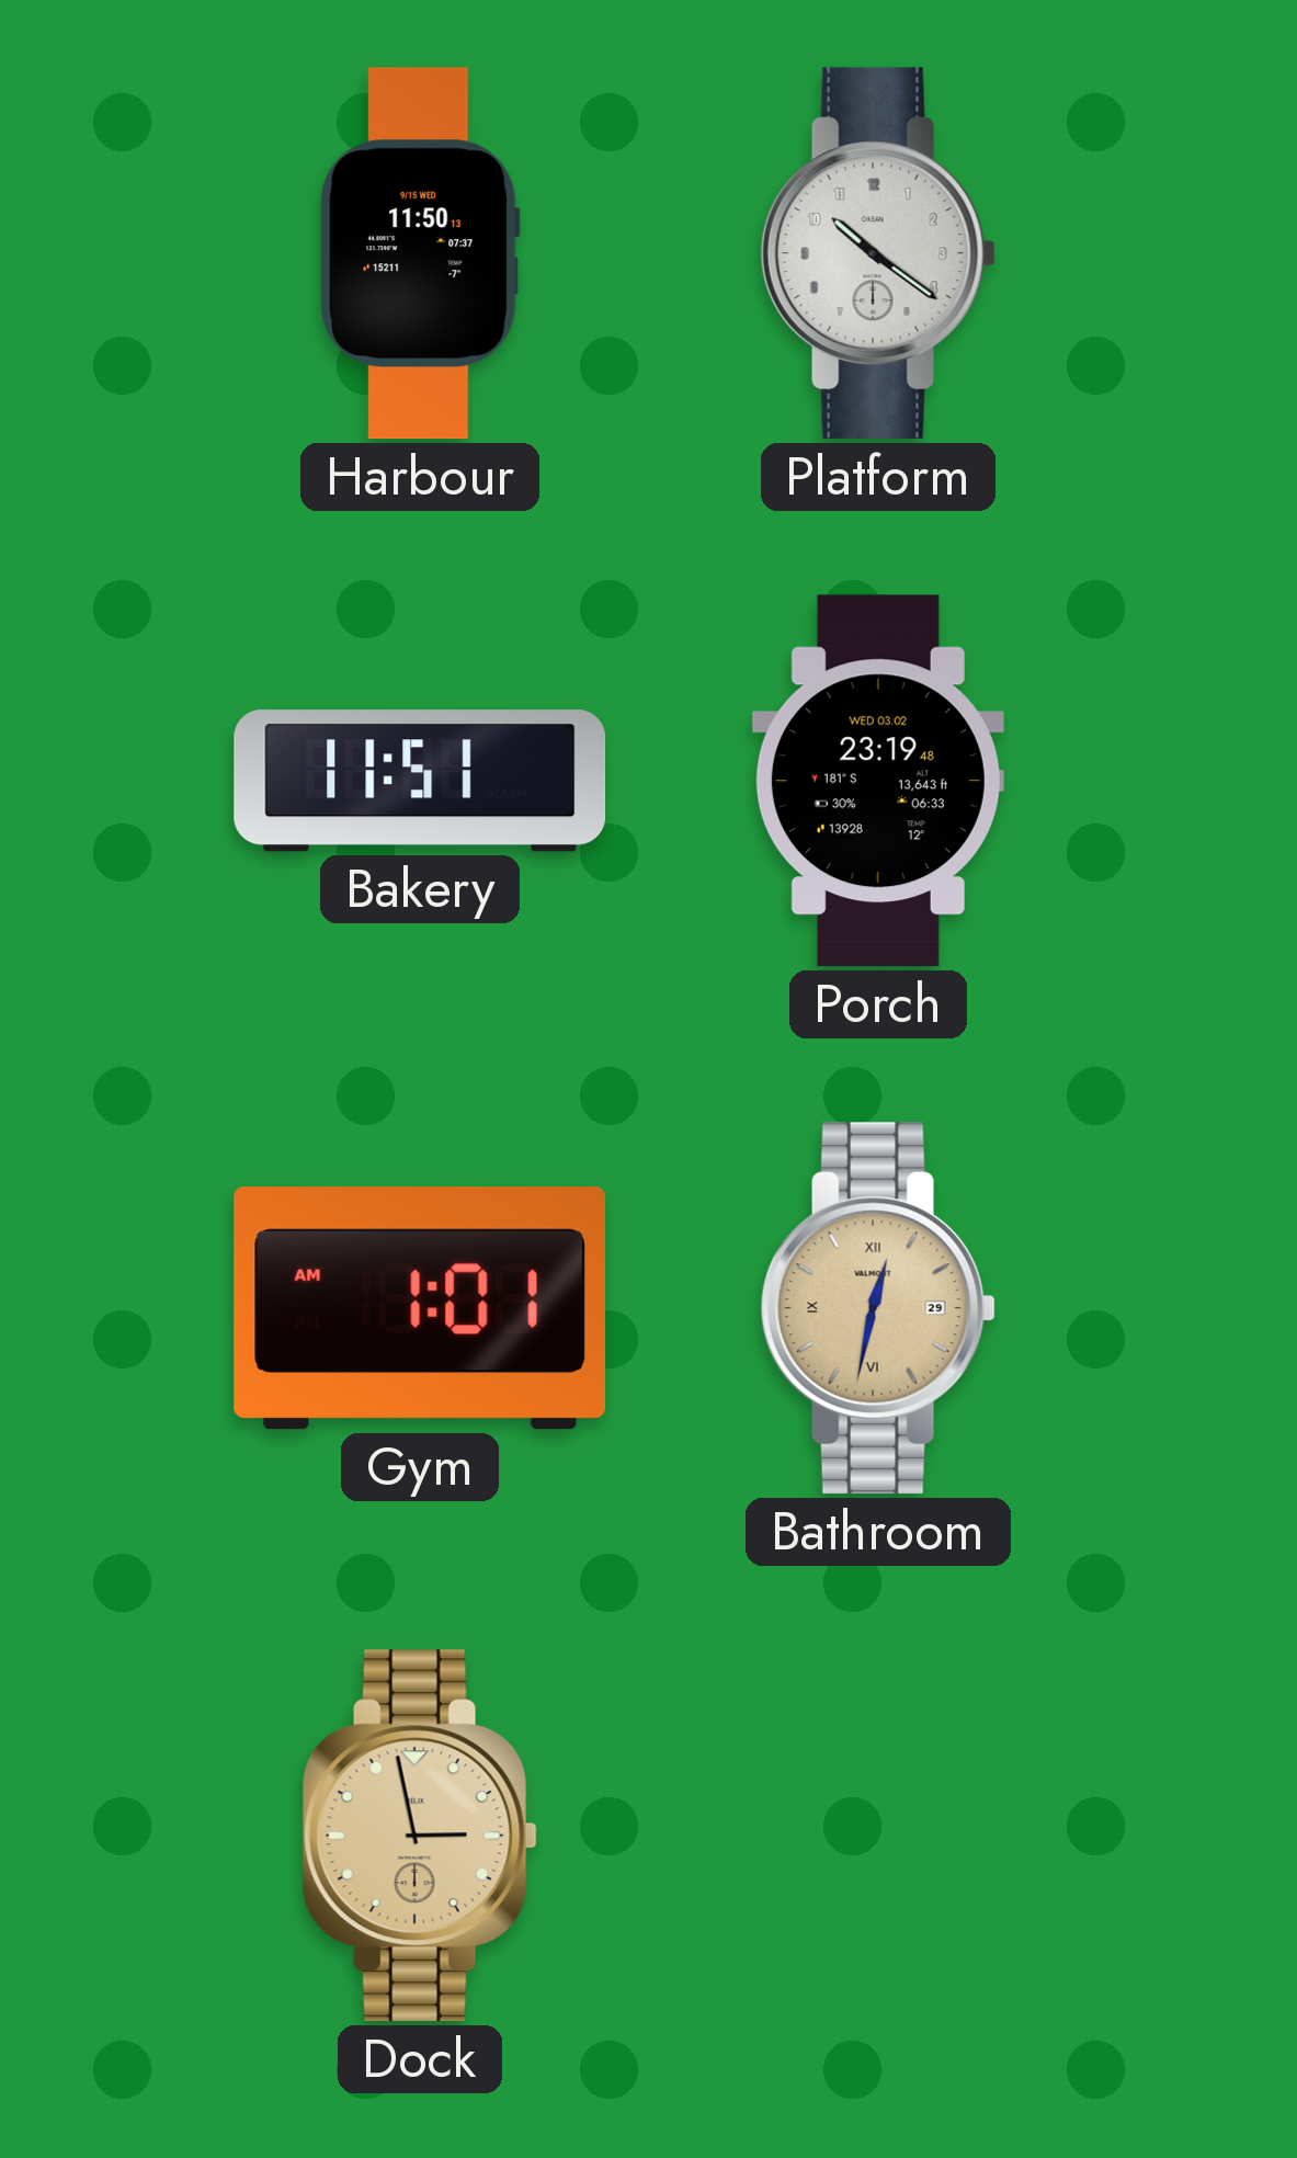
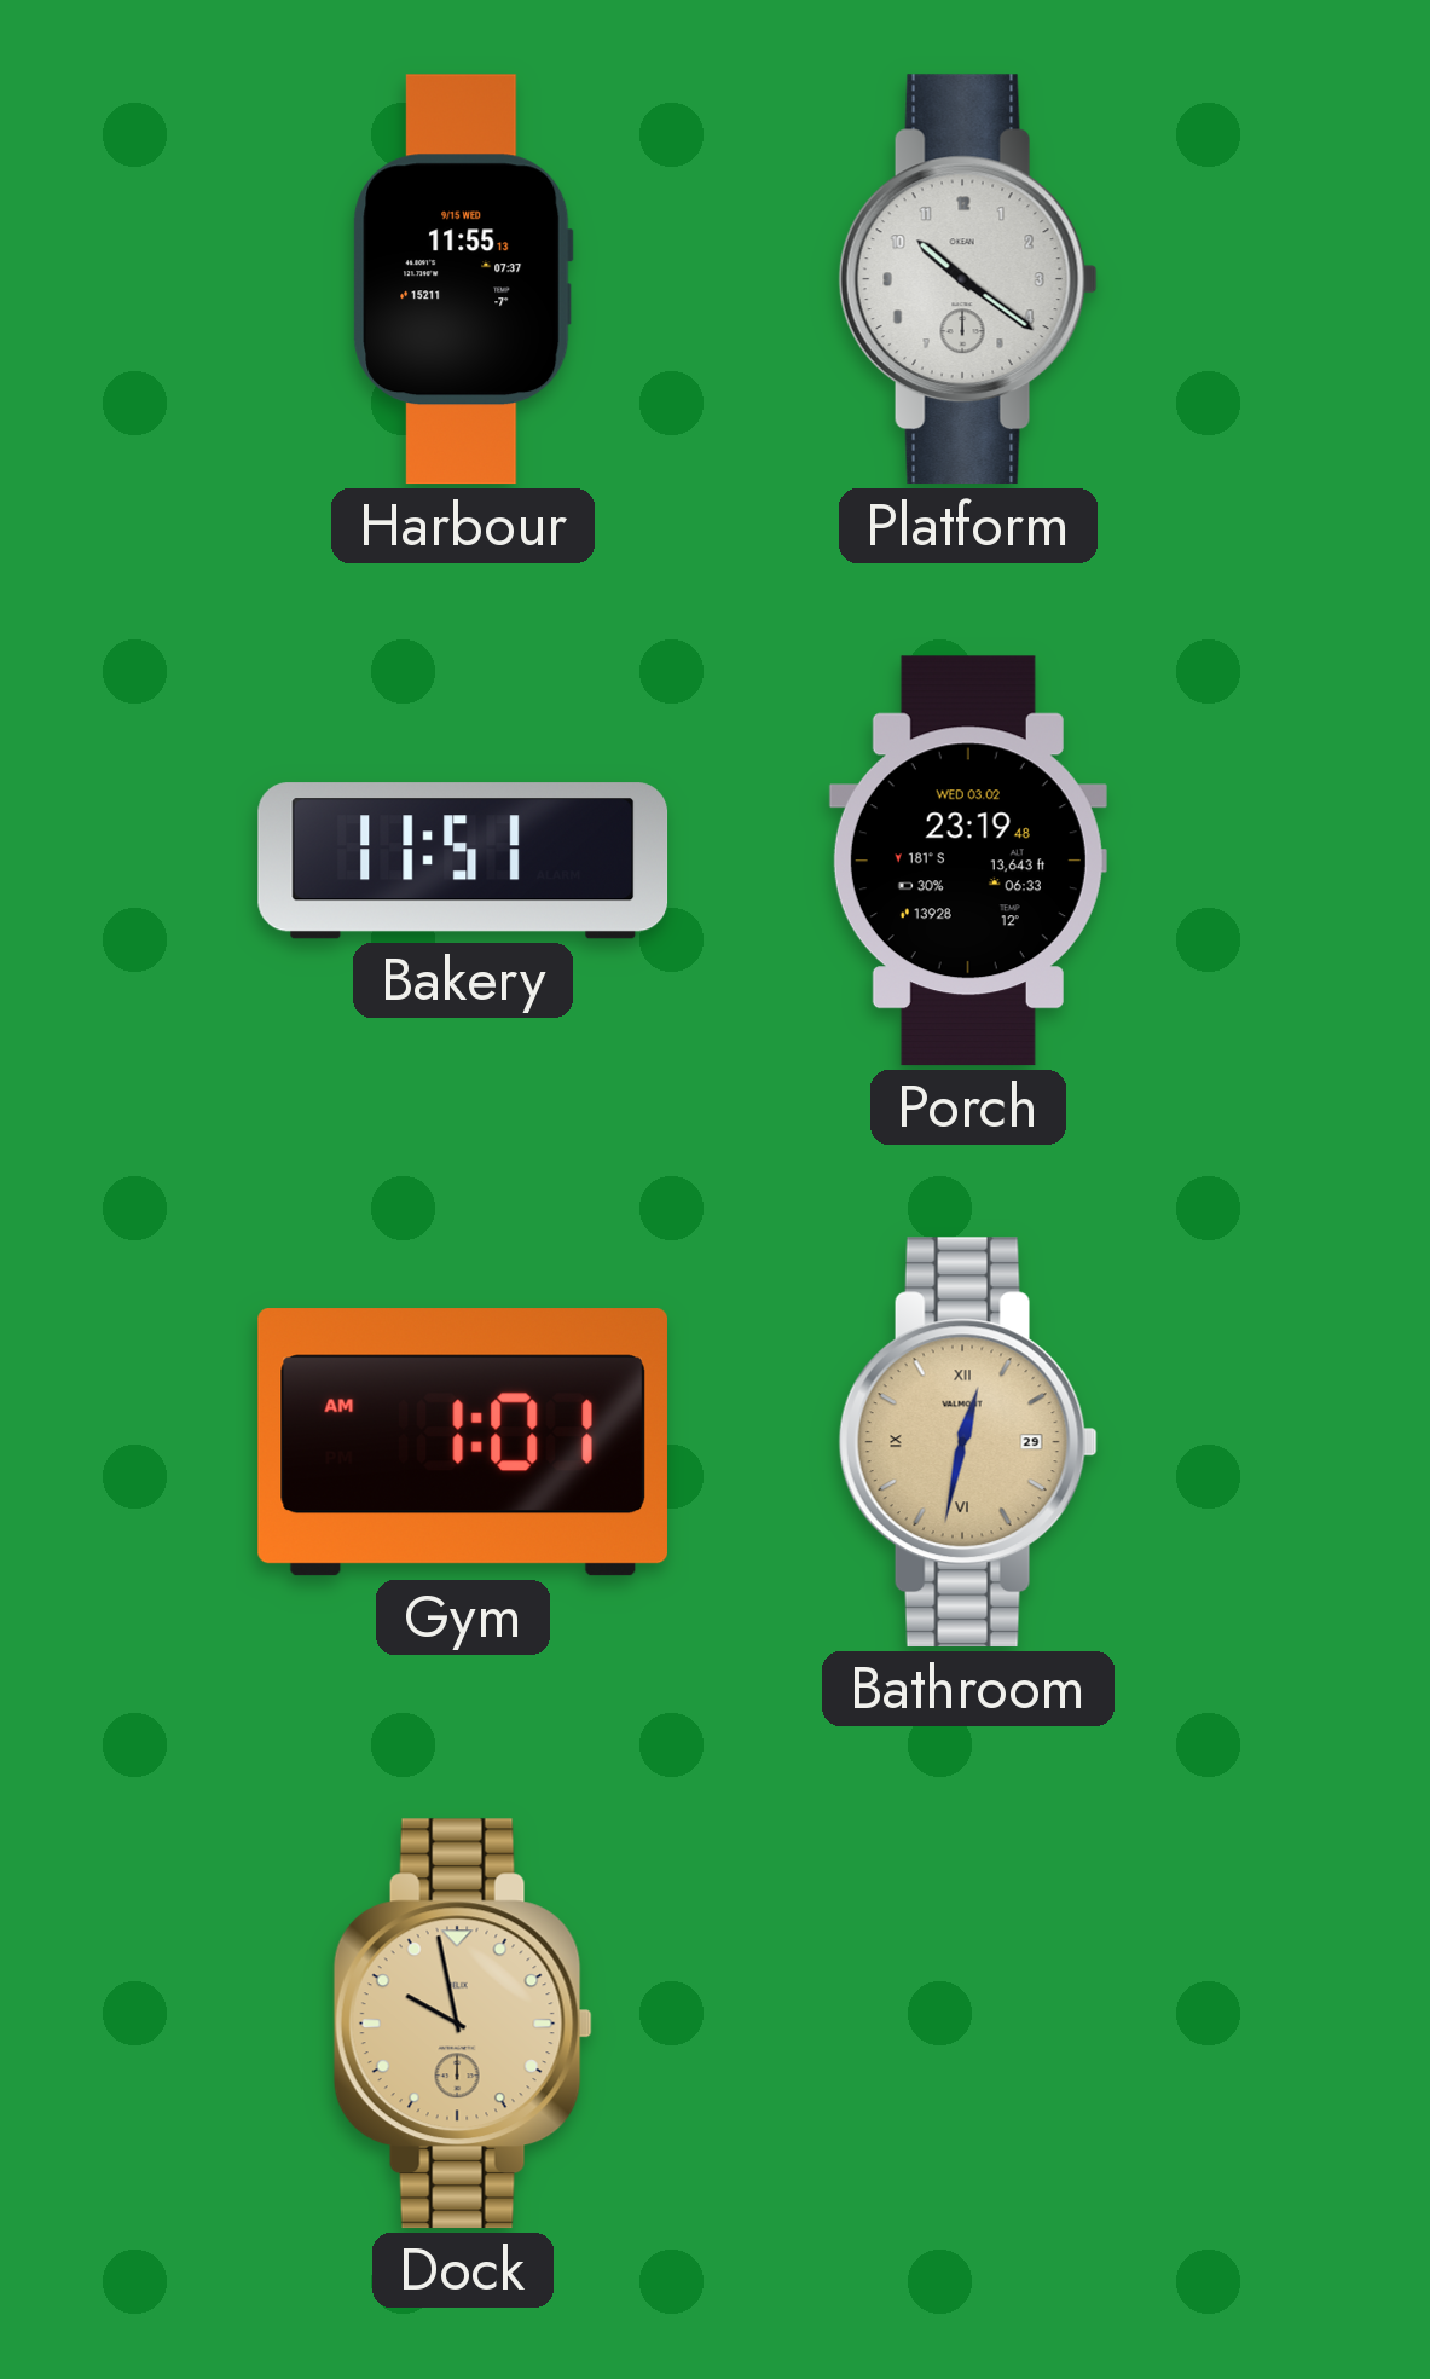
Harbour: 11:50 -> 11:55 (463, 279)
Dock: 2:58 -> 9:58 (463, 2024)
